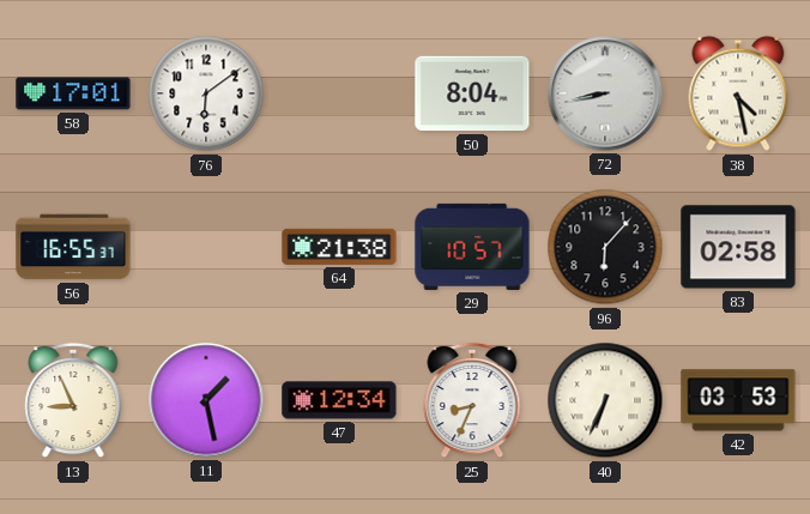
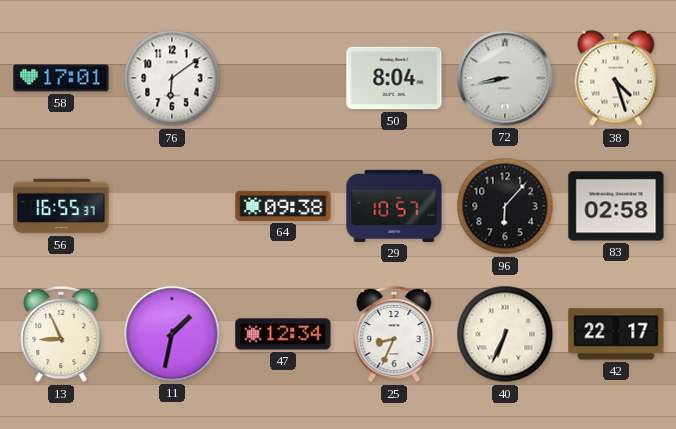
38: 4:28 -> 4:27 (616, 78)
64: 21:38 -> 09:38 (283, 206)
11: 1:28 -> 1:32 (172, 334)
42: 03:53 -> 22:17 (616, 334)
